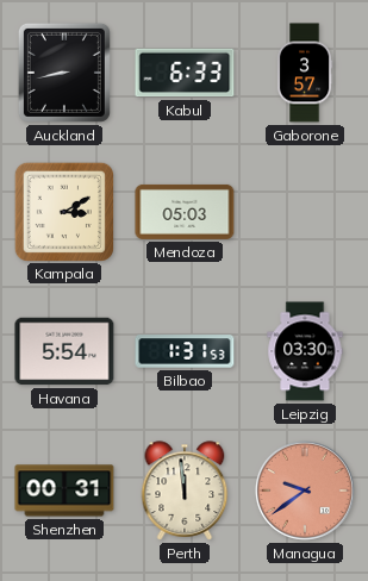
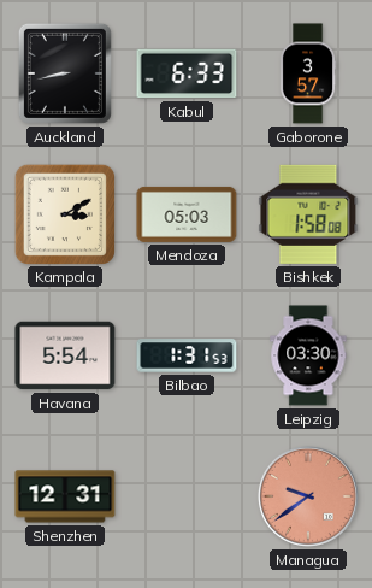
Bishkek: none -> 1:58 (308, 214)
Shenzhen: 00:31 -> 12:31 (65, 496)
Perth: 11:59 -> none (185, 491)
